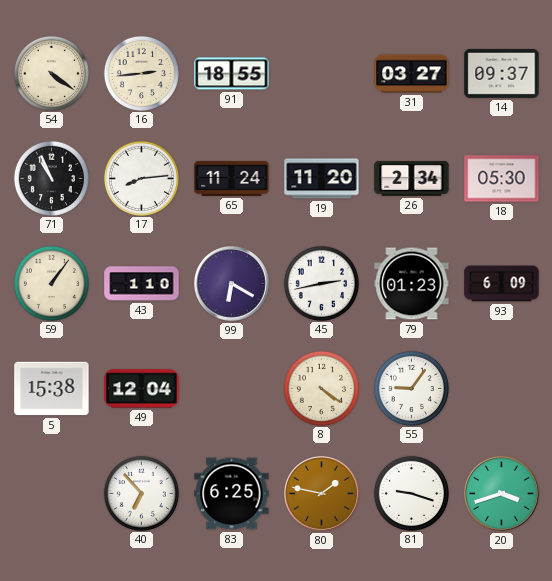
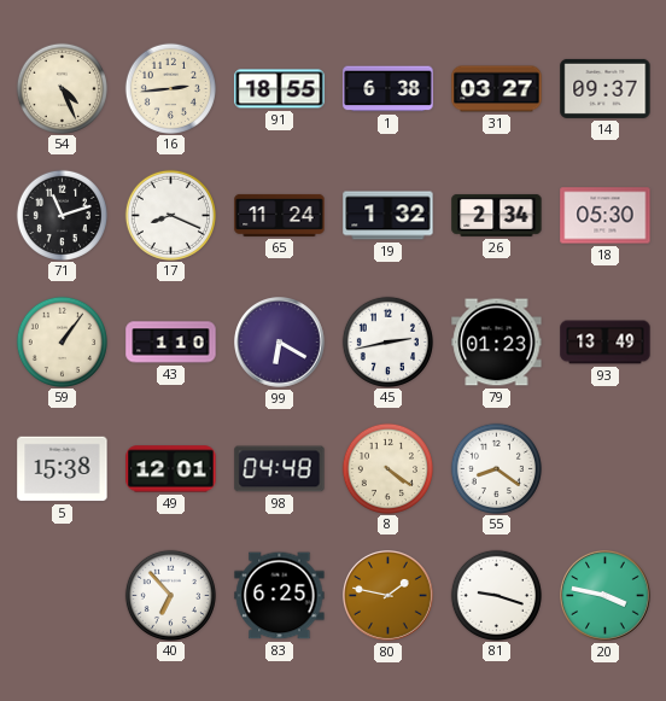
54: 4:21 -> 4:26 (62, 88)
1: none -> 6:38 (388, 89)
71: 10:56 -> 11:12 (62, 215)
17: 8:14 -> 8:19 (170, 215)
19: 11:20 -> 1:32 (388, 216)
93: 6:09 -> 13:49 (606, 343)
49: 12:04 -> 12:01 (171, 469)
98: none -> 04:48 (280, 469)
55: 9:06 -> 8:21 (496, 468)
20: 3:42 -> 3:47 (606, 596)
